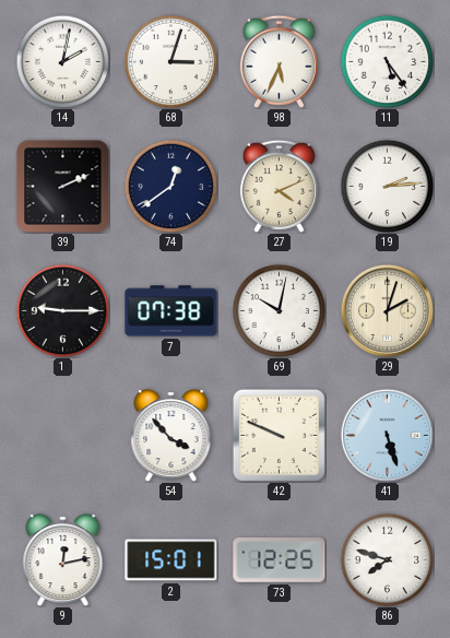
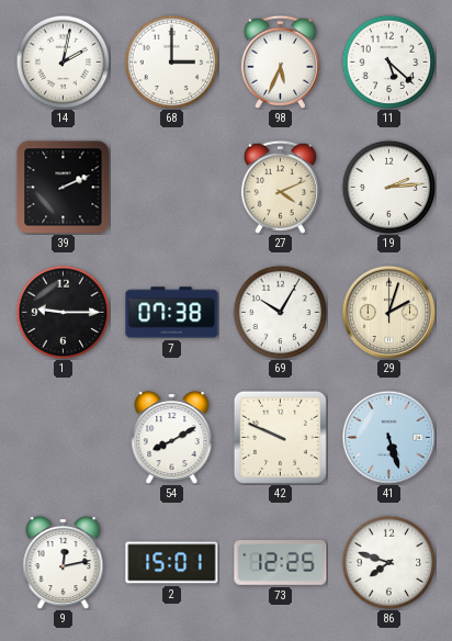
68: 3:03 -> 3:00 (171, 61)
11: 5:24 -> 5:22 (388, 61)
74: 12:39 -> none (170, 186)
69: 10:02 -> 10:05 (280, 312)
54: 3:53 -> 8:10 (172, 438)
